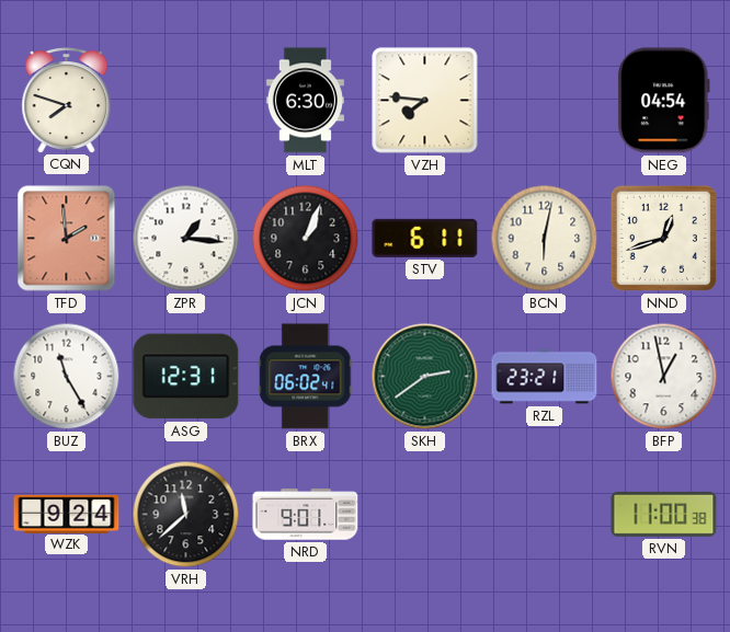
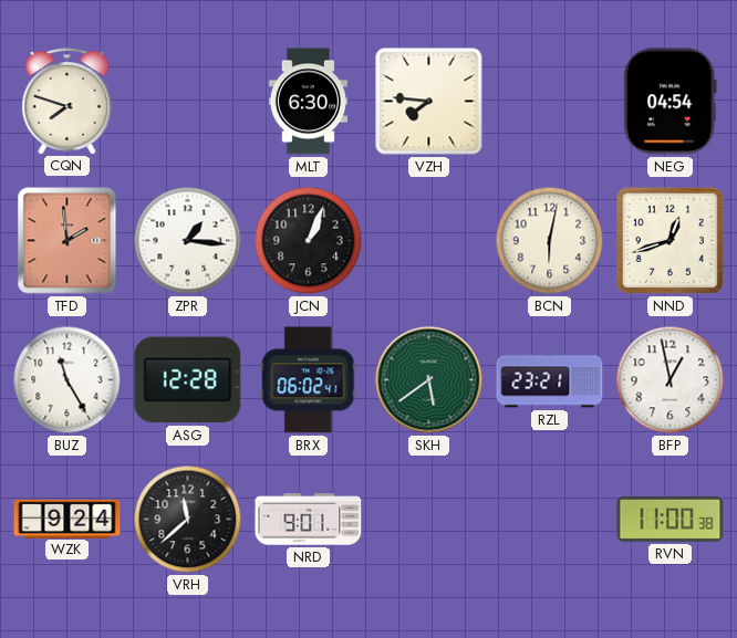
STV: 6:11 -> none (425, 238)
ASG: 12:31 -> 12:28 (188, 380)
SKH: 2:39 -> 5:39 (429, 380)
